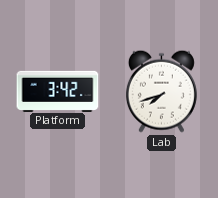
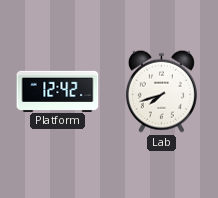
Platform: 3:42 -> 12:42 (58, 91)
